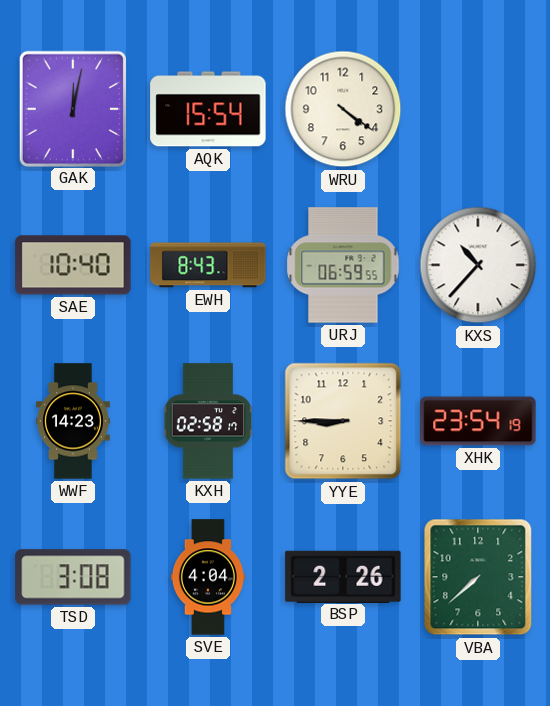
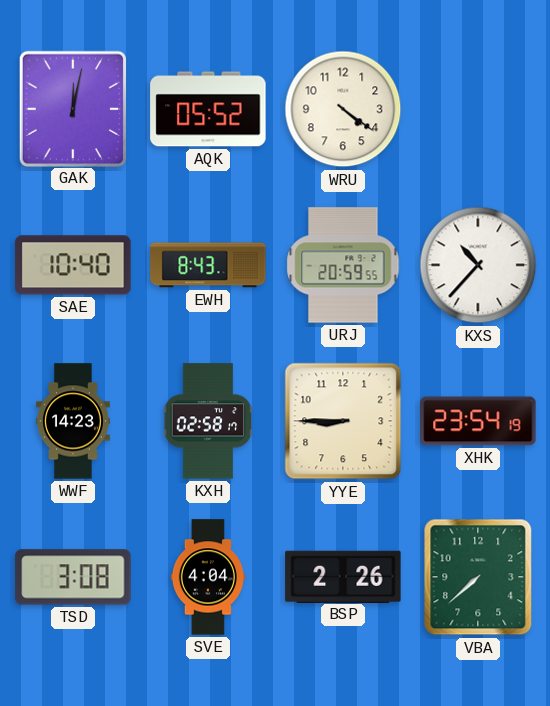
AQK: 15:54 -> 05:52 (208, 109)
URJ: 06:59 -> 20:59 (343, 265)
